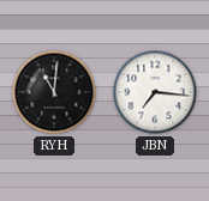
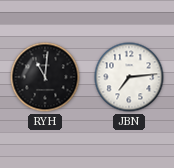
JBN: 7:16 -> 7:14 (129, 77)
